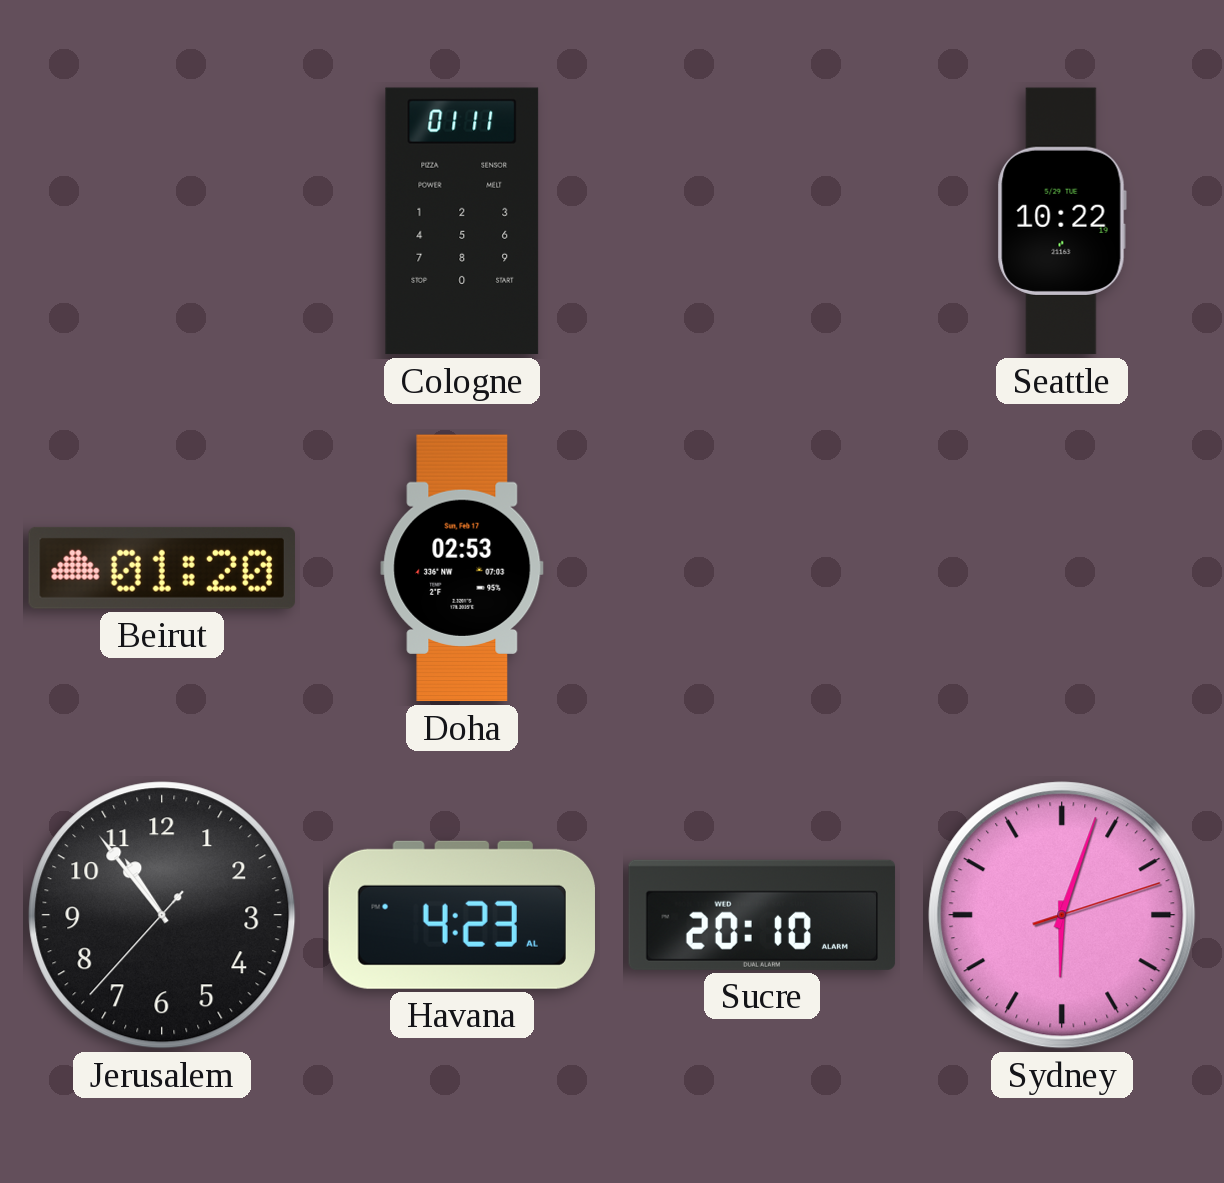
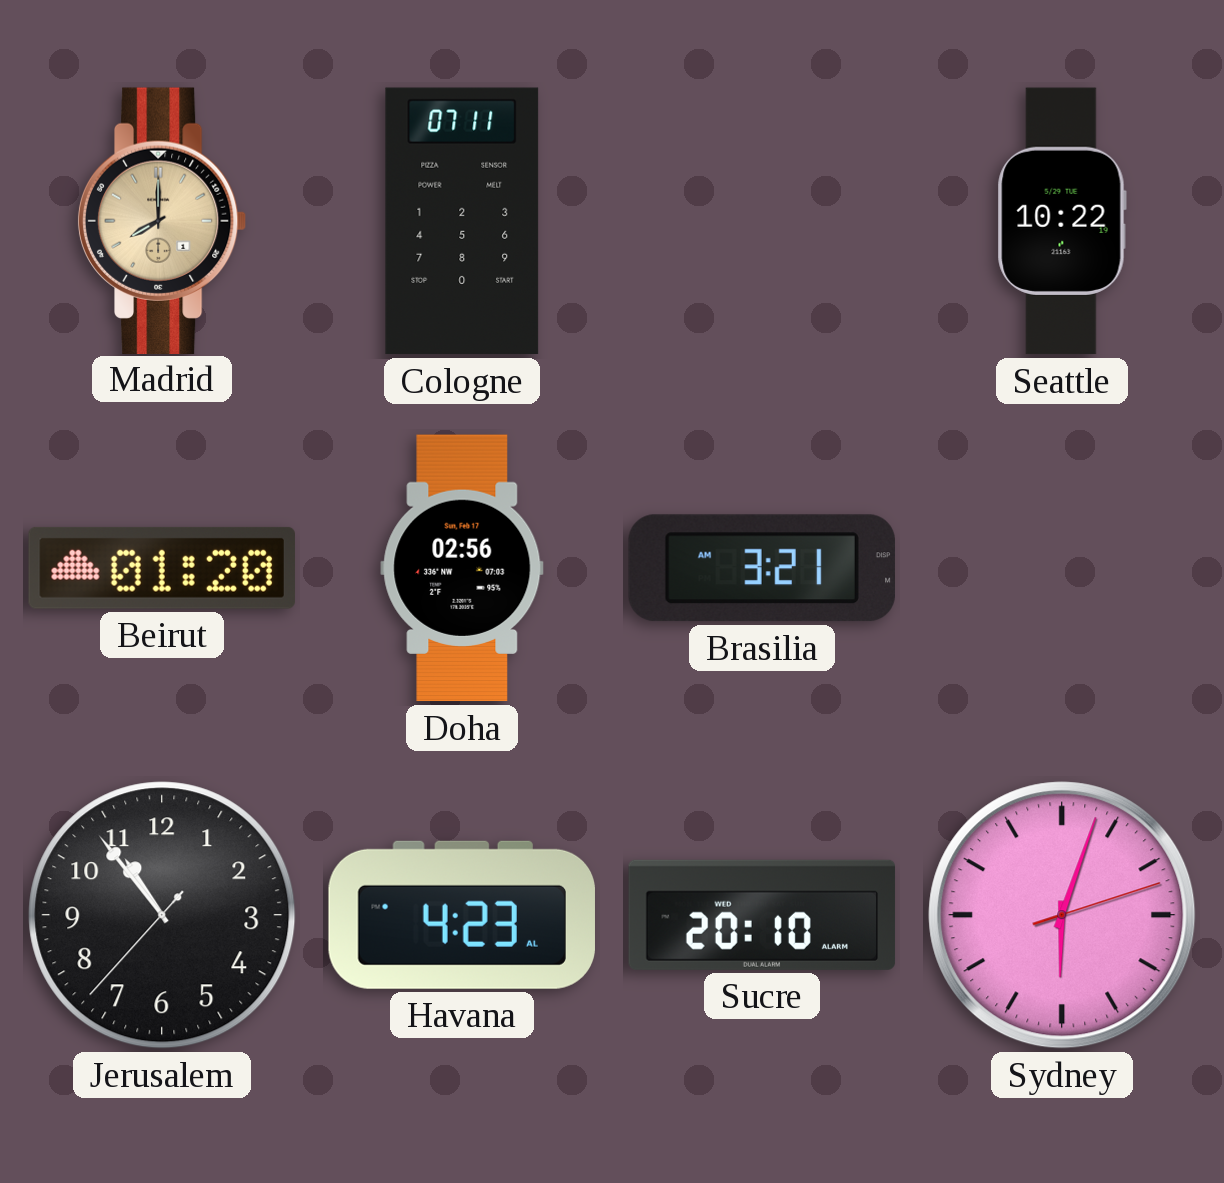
Madrid: none -> 8:00 (162, 220)
Cologne: 01:11 -> 07:11 (462, 221)
Doha: 02:53 -> 02:56 (462, 568)
Brasilia: none -> 3:21 (762, 568)
